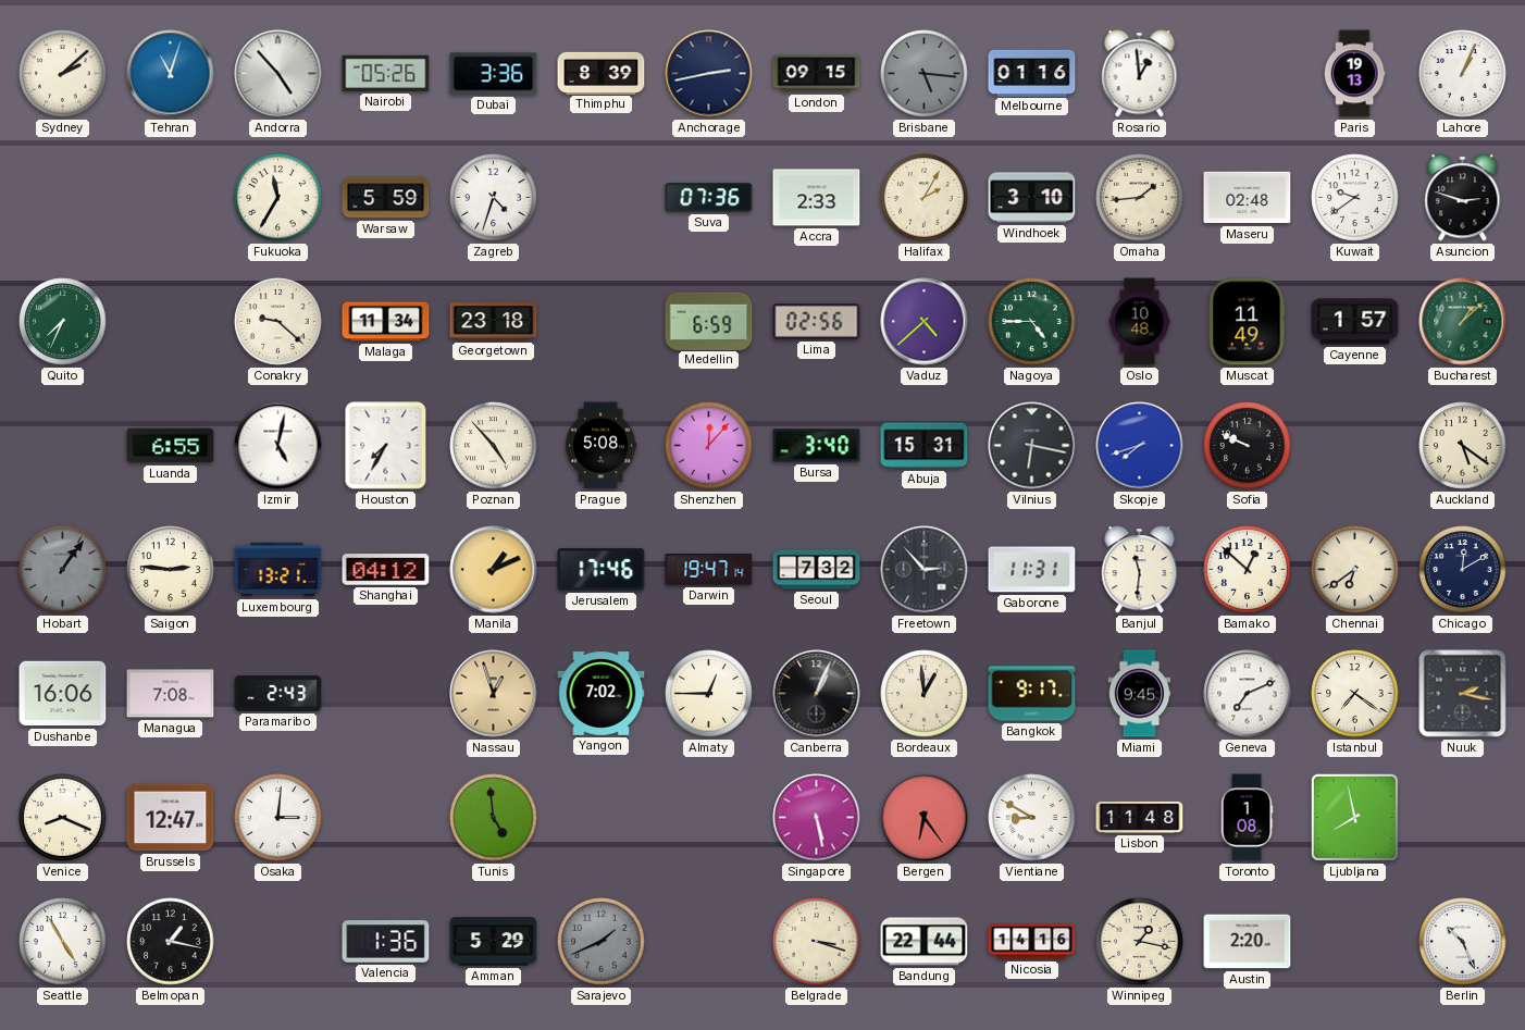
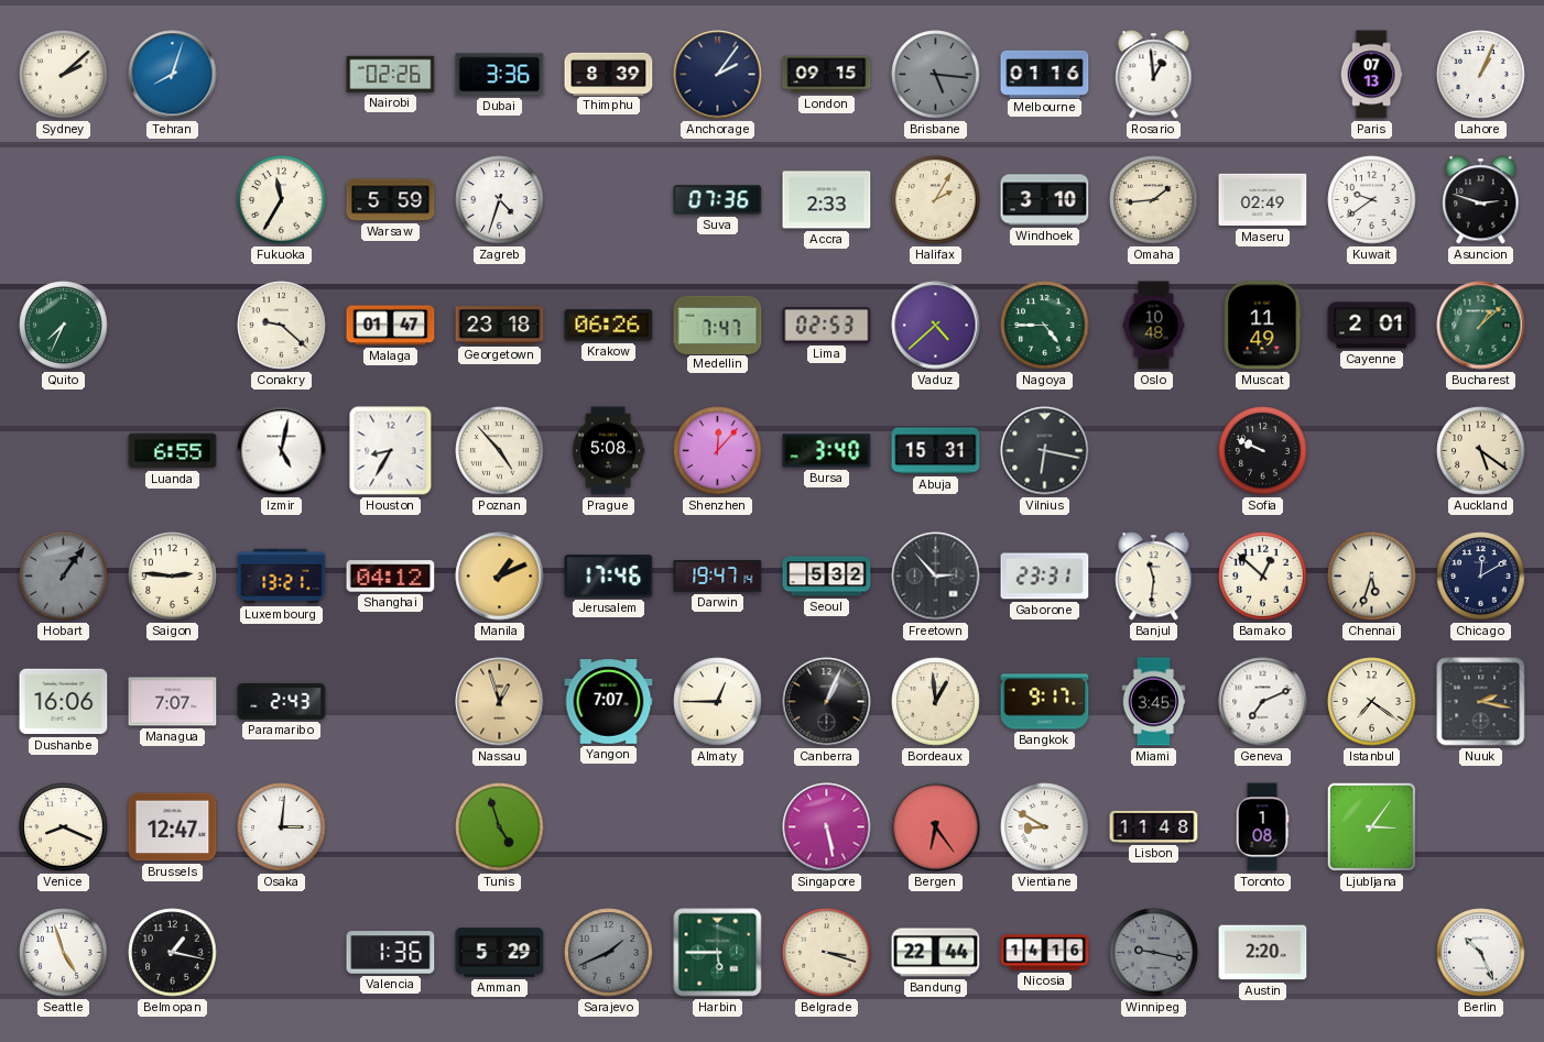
Tehran: 11:03 -> 8:03 (173, 75)
Andorra: 4:53 -> none (278, 74)
Nairobi: 05:26 -> 02:26 (391, 74)
Anchorage: 2:43 -> 2:06 (718, 75)
Paris: 19:13 -> 07:13 (1371, 75)
Maseru: 02:48 -> 02:49 (1263, 200)
Malaga: 11:34 -> 01:47 (391, 326)
Krakow: none -> 06:26 (609, 326)
Medellin: 6:59 -> 7:47 (718, 325)
Lima: 02:56 -> 02:53 (827, 326)
Cayenne: 1:57 -> 2:01 (1372, 326)
Houston: 7:35 -> 8:35 (391, 451)
Skopje: 7:42 -> none (1140, 446)
Seoul: 7:32 -> 5:32 (827, 577)
Gaborone: 11:31 -> 23:31 (1045, 577)
Chennai: 6:39 -> 5:33 (1372, 577)
Managua: 7:08 -> 7:07 (173, 702)
Yangon: 7:02 -> 7:07 (609, 702)
Miami: 9:45 -> 3:45 (1154, 702)
Tunis: 4:59 -> 4:57 (500, 827)
Ljubljana: 7:58 -> 3:06 (1371, 826)
Seattle: 4:55 -> 4:57 (64, 953)
Harbin: none -> 5:45 (718, 953)
Winnipeg: 1:17 -> 9:17 (1154, 953)
Winnipeg dial: cream -> grey (1154, 953)
